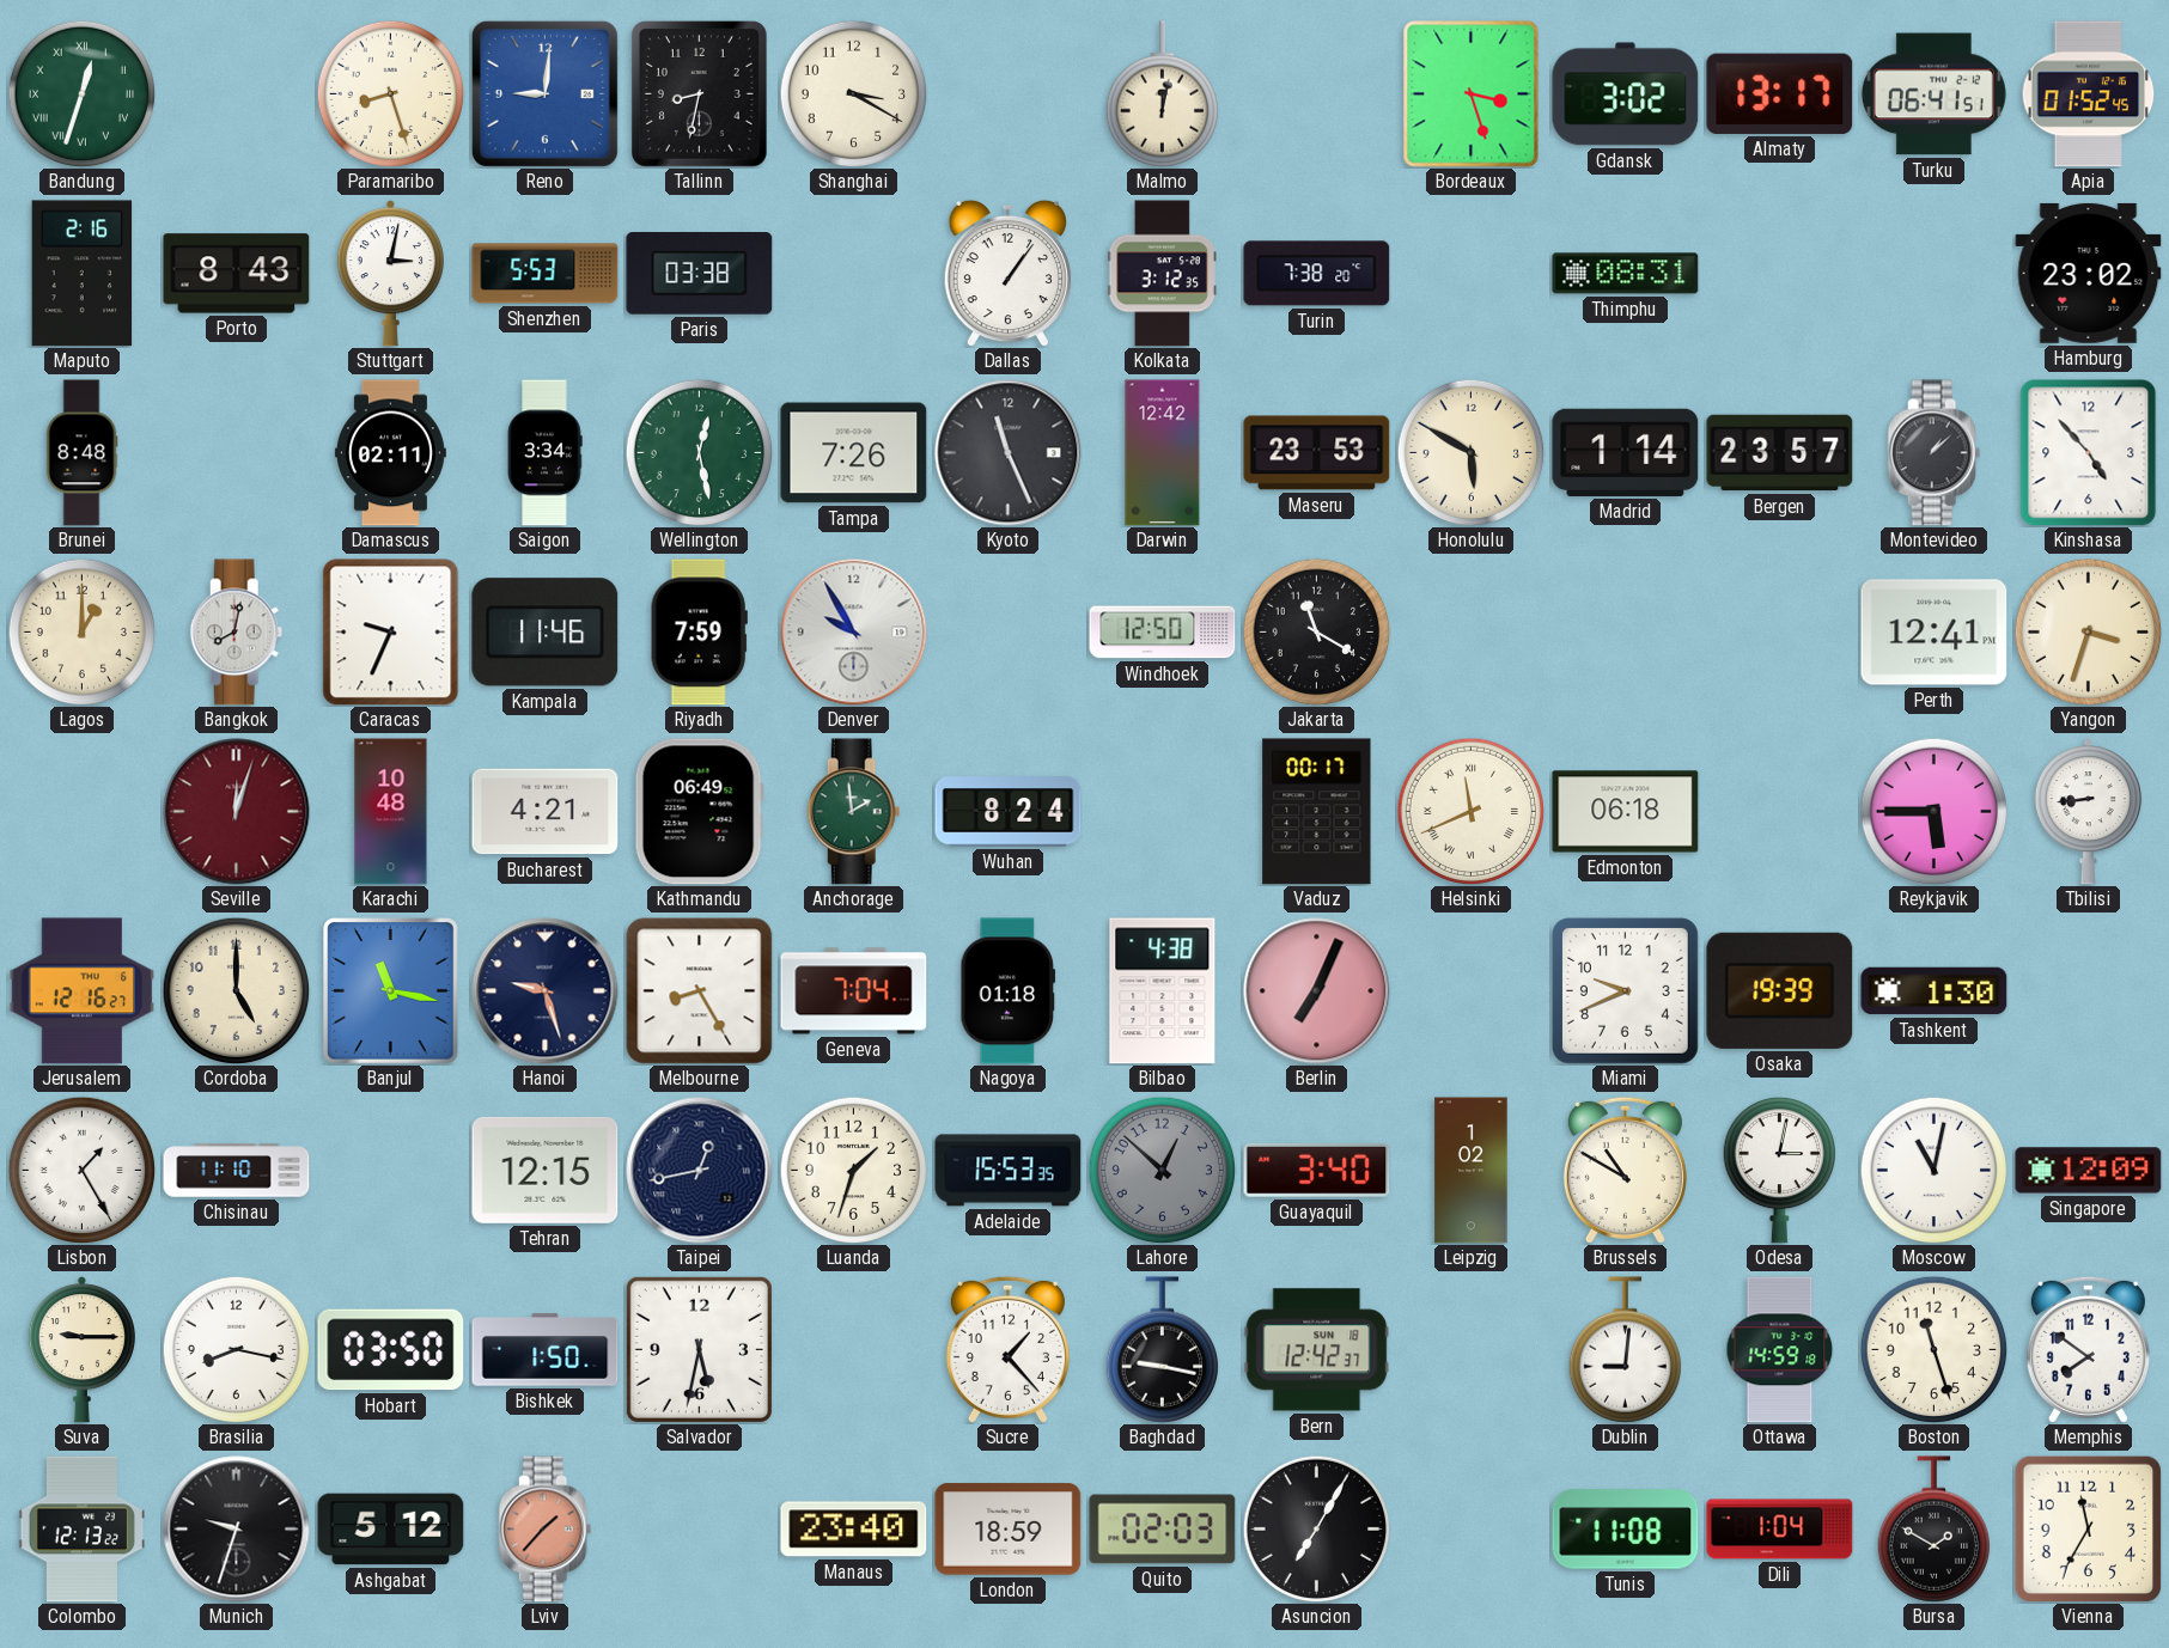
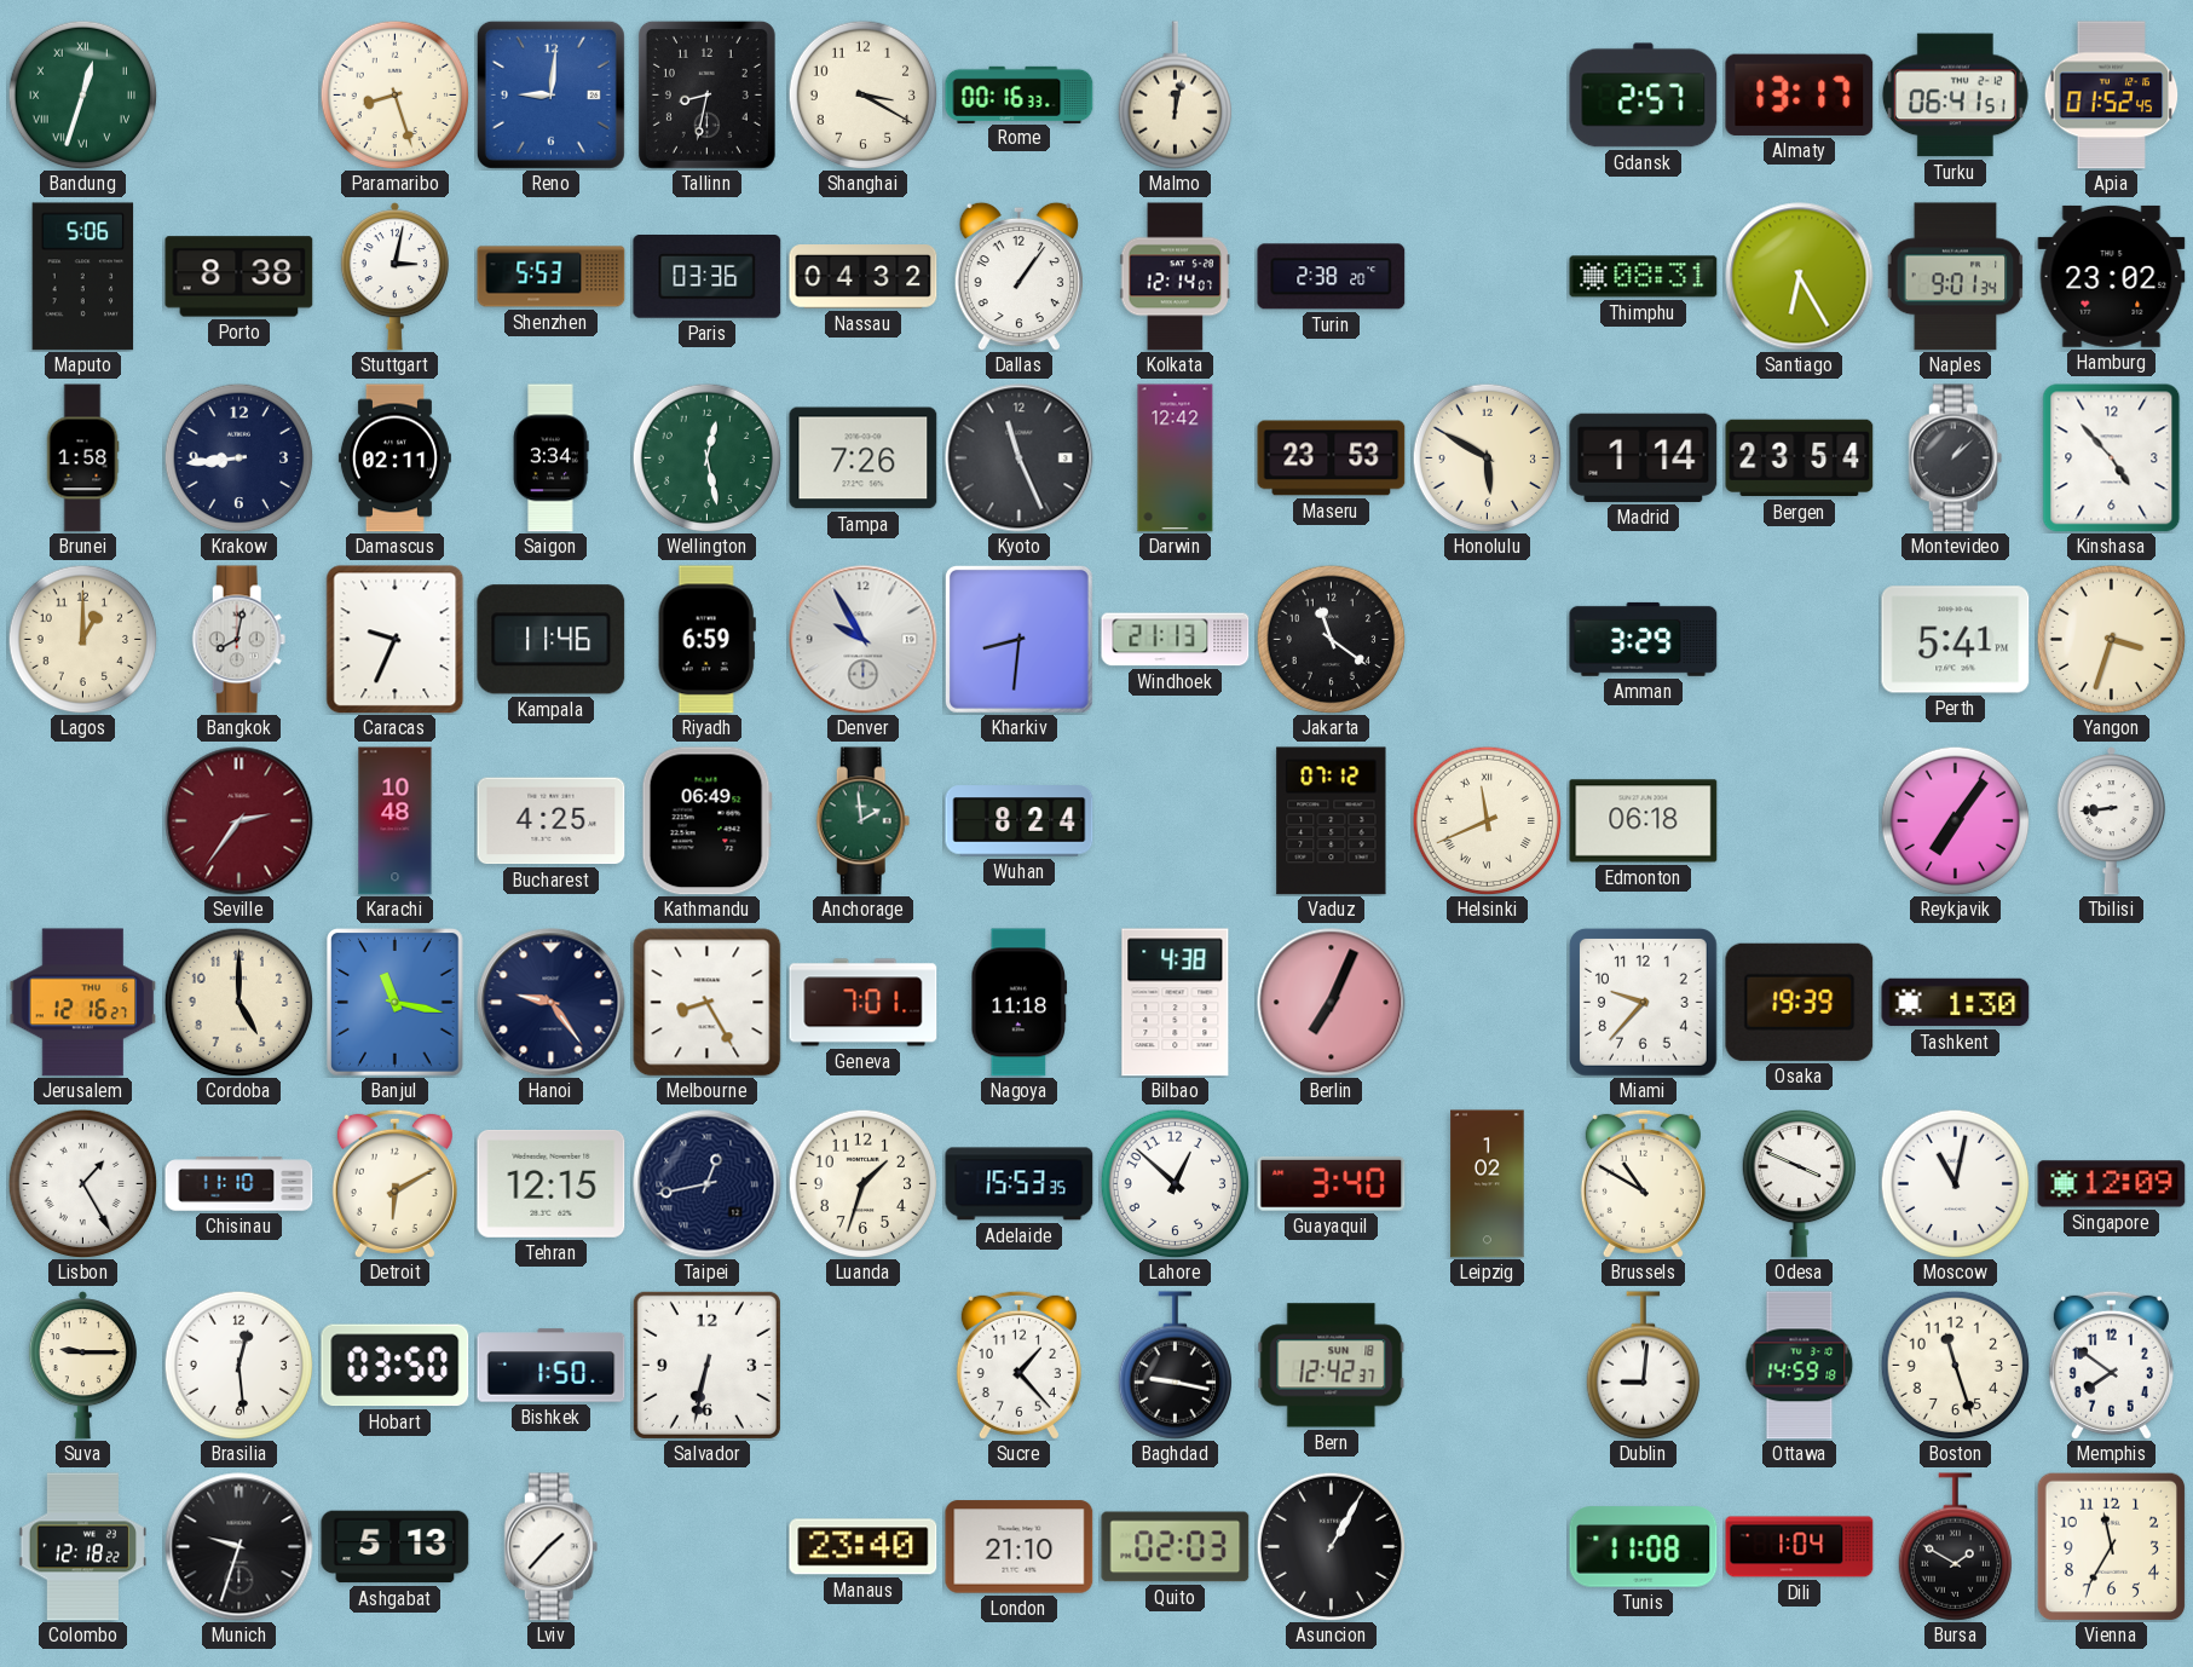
Rome: none -> 00:16 (1020, 94)
Bordeaux: 3:27 -> none (1472, 94)
Gdansk: 3:02 -> 2:57 (1644, 96)
Maputo: 2:16 -> 5:06 (83, 277)
Porto: 8:43 -> 8:38 (240, 277)
Paris: 03:38 -> 03:36 (708, 277)
Nassau: none -> 04:32 (864, 277)
Kolkata: 3:12 -> 12:14 (1176, 277)
Turin: 7:38 -> 2:38 (1332, 277)
Santiago: none -> 6:25 (1800, 277)
Naples: none -> 9:01 (1956, 277)
Brunei: 8:48 -> 1:58 (82, 458)
Krakow: none -> 8:44 (238, 457)
Bergen: 23:57 -> 23:54 (1800, 458)
Riyadh: 7:59 -> 6:59 (706, 640)
Kharkiv: none -> 8:31 (1018, 639)
Windhoek: 12:50 -> 21:13 (1176, 640)
Jakarta: 11:20 -> 11:21 (1331, 639)
Amman: none -> 3:29 (1644, 639)
Perth: 12:41 -> 5:41 (1956, 640)
Seville: 12:03 -> 2:36 (240, 821)
Bucharest: 4:21 -> 4:25 (552, 821)
Vaduz: 00:17 -> 07:12 (1332, 821)
Reykjavik: 5:45 -> 7:06 (1955, 820)
Hanoi: 9:27 -> 9:24 (552, 1003)
Geneva: 7:04 -> 7:01 (864, 1003)
Nagoya: 01:18 -> 11:18 (1020, 1003)
Miami: 9:41 -> 9:37 (1643, 1002)
Detroit: none -> 6:10 (394, 1183)
Lahore dial: grey -> white (1175, 1183)
Odesa: 3:02 -> 3:49 (1799, 1183)
Brasilia: 8:17 -> 12:29 (238, 1365)
Salvador: 5:32 -> 6:32 (706, 1365)
Colombo: 12:13 -> 12:18 (83, 1547)
Ashgabat: 5:12 -> 5:13 (396, 1547)
Lviv dial: salmon -> white (552, 1547)
London: 18:59 -> 21:10 (1020, 1547)
Asuncion: 7:05 -> 1:05 (1331, 1546)
